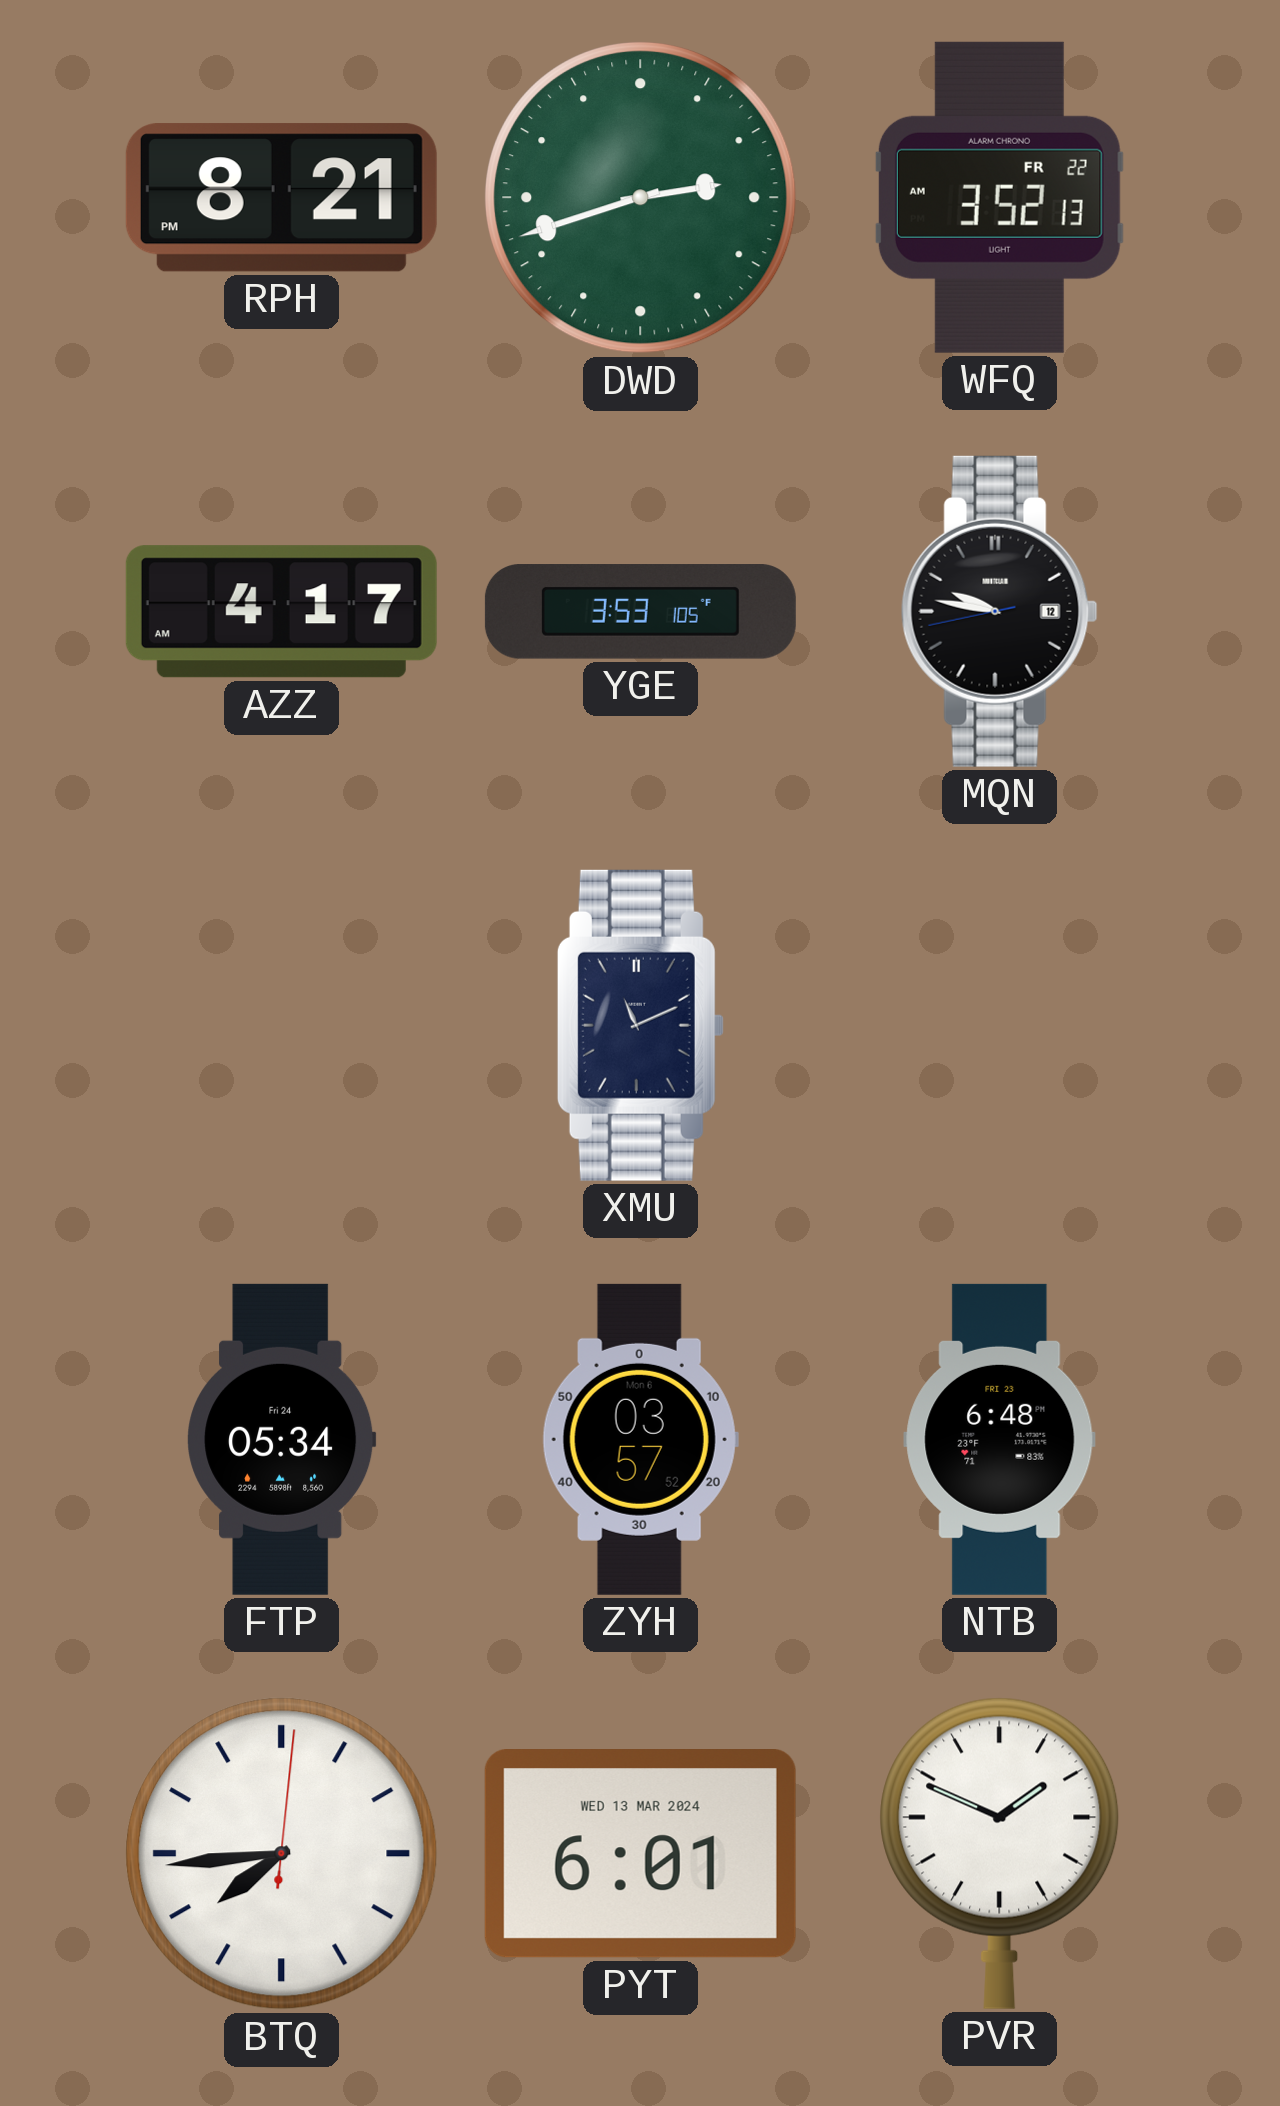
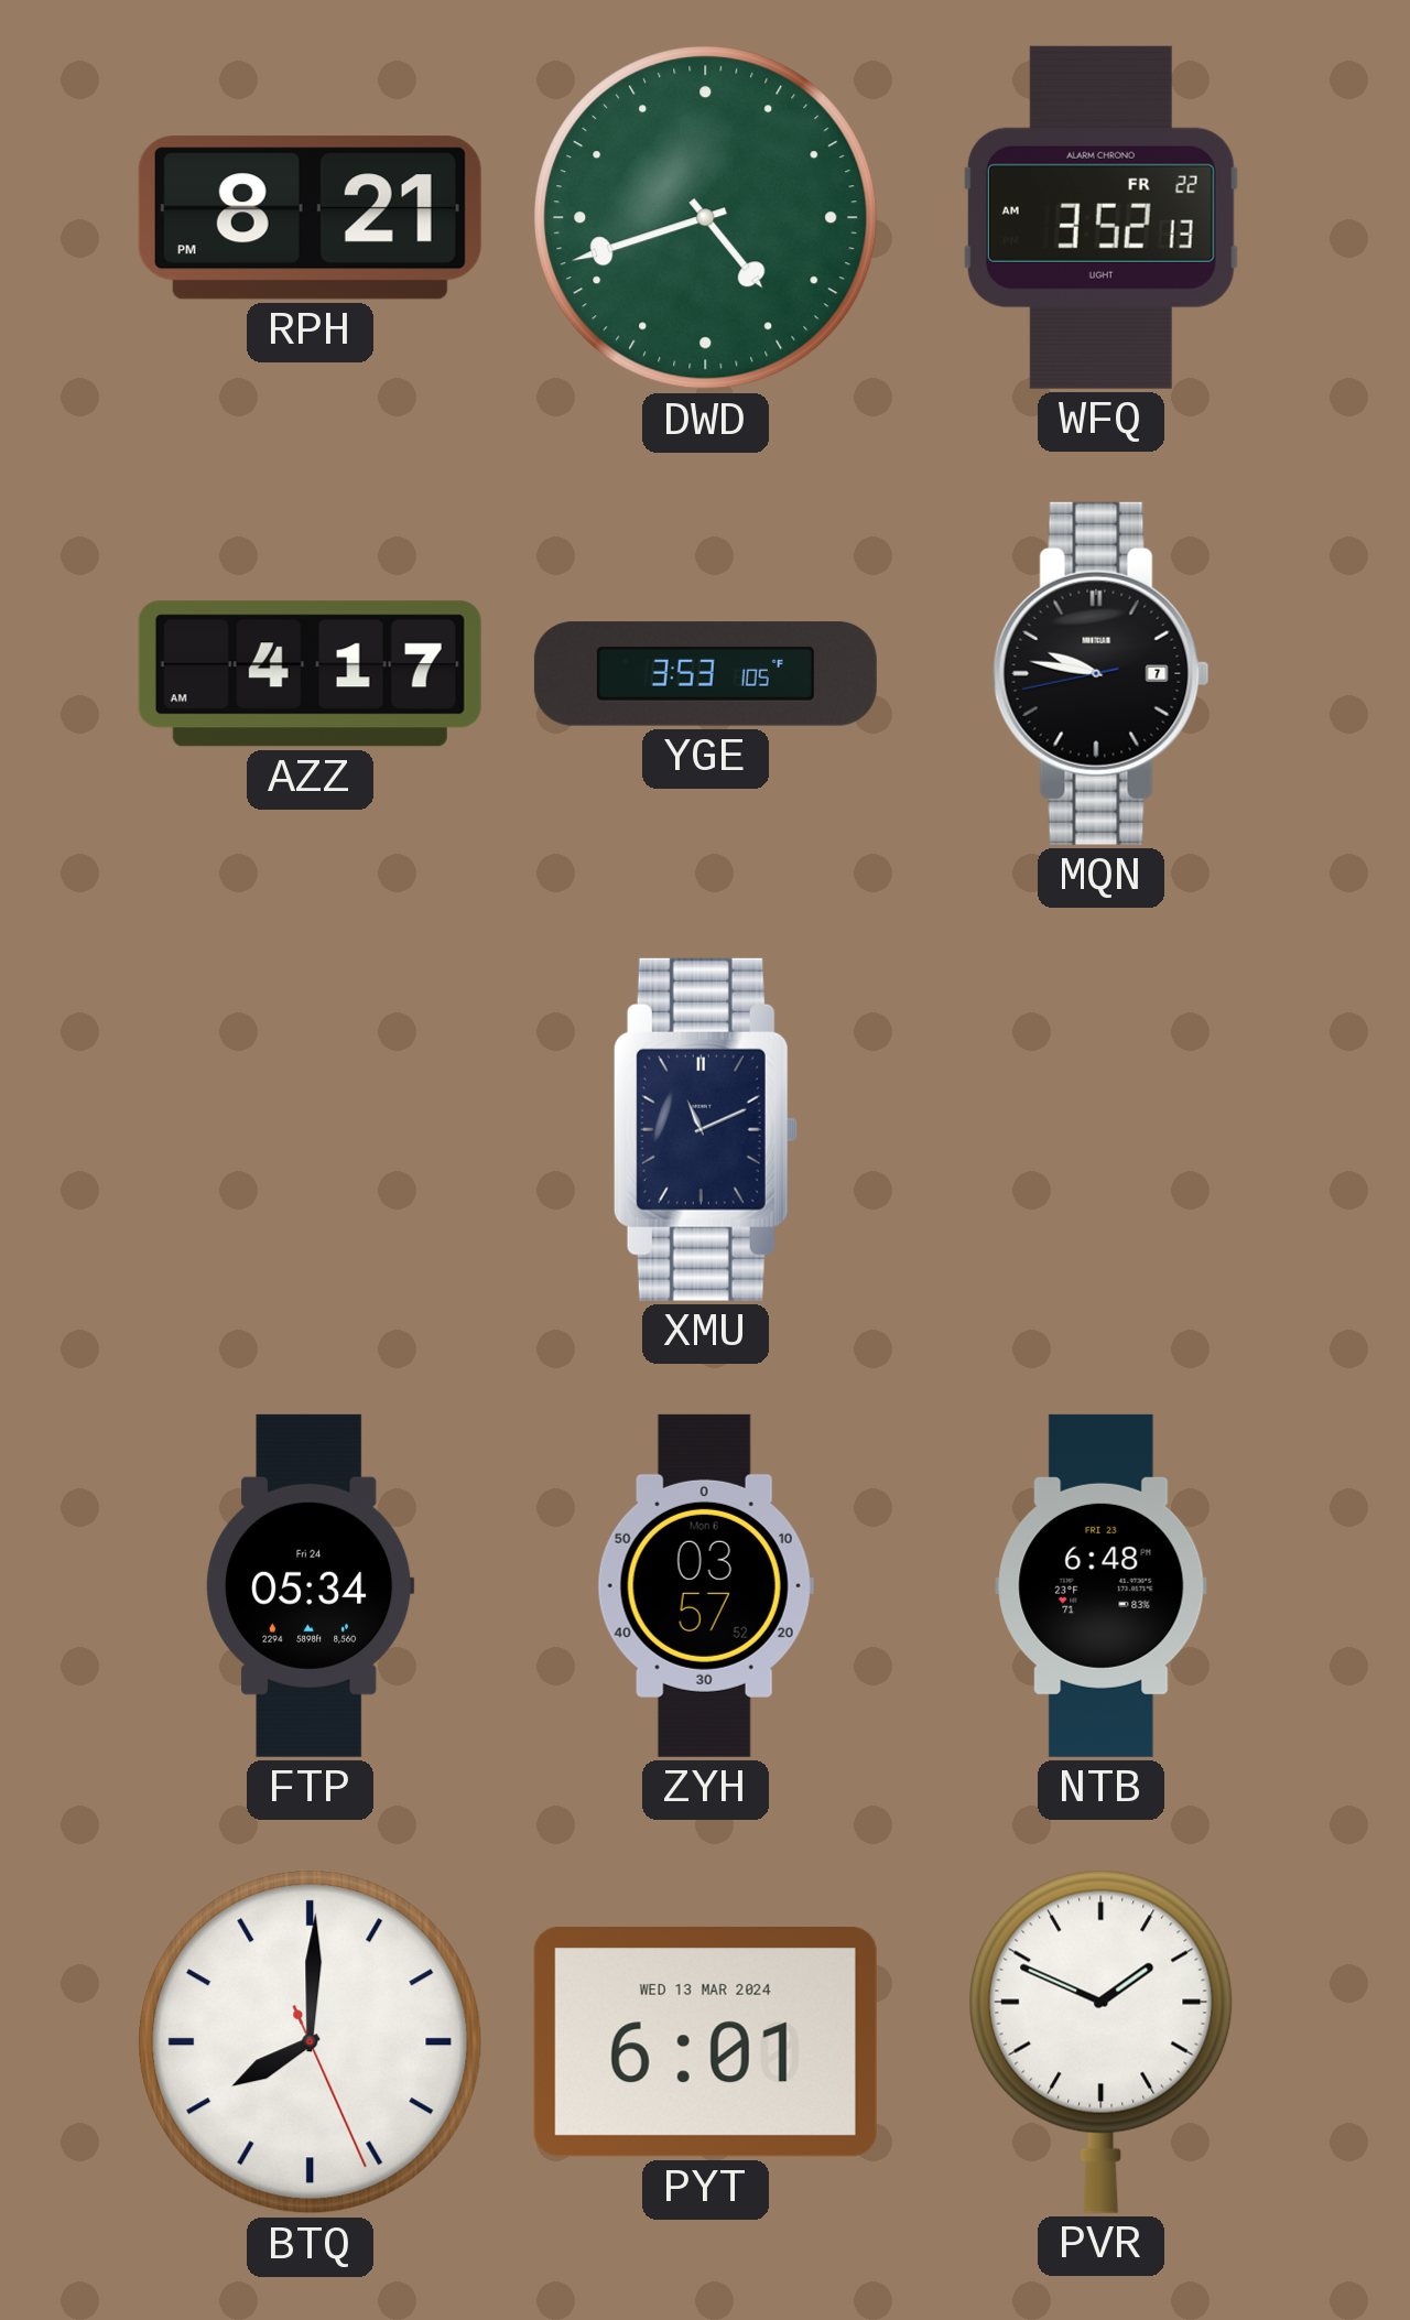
DWD: 2:42 -> 4:42 (706, 218)
MQN date: 12 -> 7 (1100, 673)
BTQ: 7:44 -> 8:00 (311, 2042)
